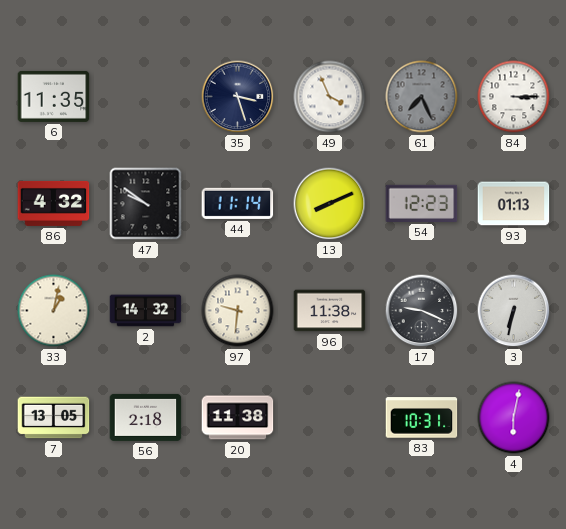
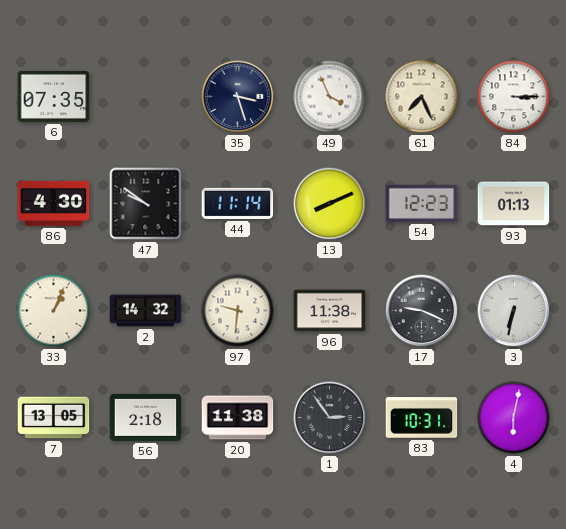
6: 11:35 -> 07:35 (54, 96)
61 dial: grey -> cream (422, 97)
86: 4:32 -> 4:30 (54, 203)
33: 1:02 -> 1:04 (54, 311)
1: none -> 2:54 (330, 418)
